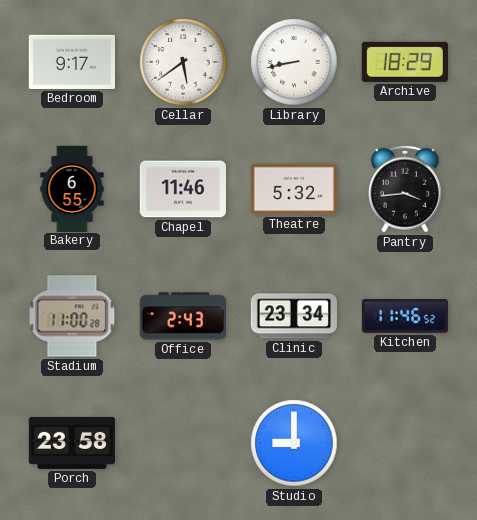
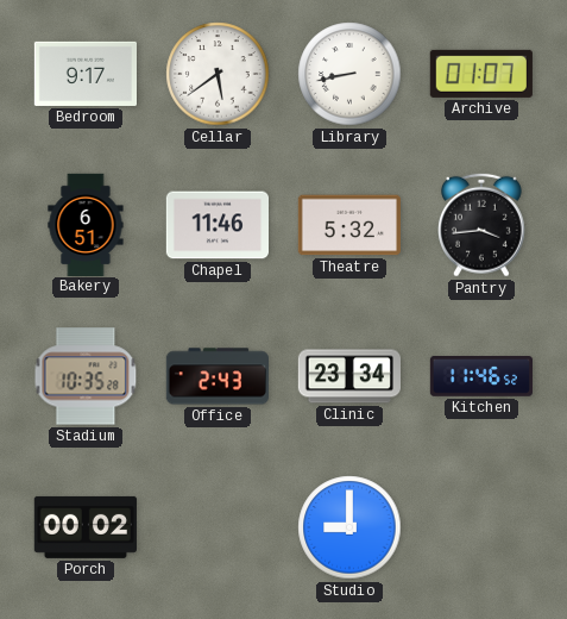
Archive: 18:29 -> 01:07 (481, 74)
Bakery: 6:55 -> 6:51 (86, 224)
Stadium: 11:00 -> 10:35 (86, 376)
Porch: 23:58 -> 00:02 (84, 527)
